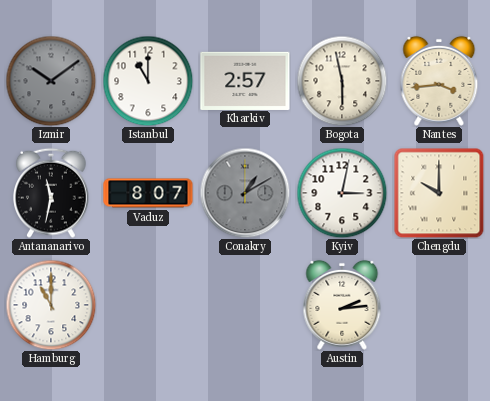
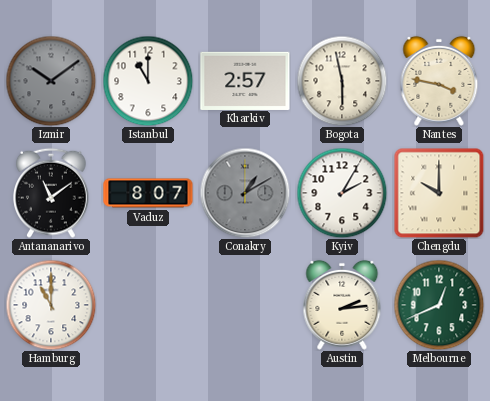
Nantes: 3:44 -> 3:47 (439, 81)
Antananarivo: 11:32 -> 11:09 (51, 193)
Kyiv: 3:02 -> 2:05 (342, 193)
Melbourne: none -> 12:41 (439, 305)
